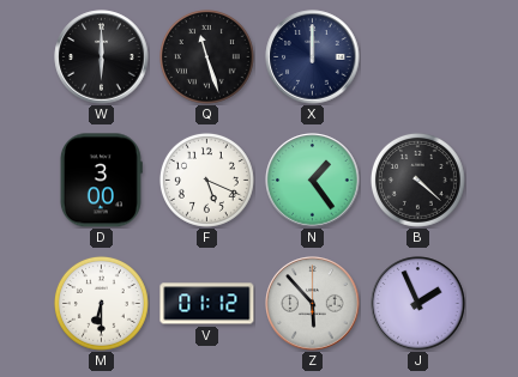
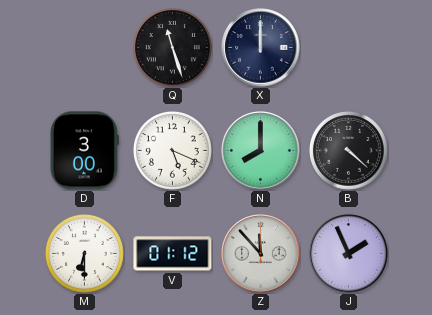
W: 6:00 -> none (102, 57)
N: 1:24 -> 8:00 (261, 151)
Z: 5:53 -> 11:53 (261, 254)
